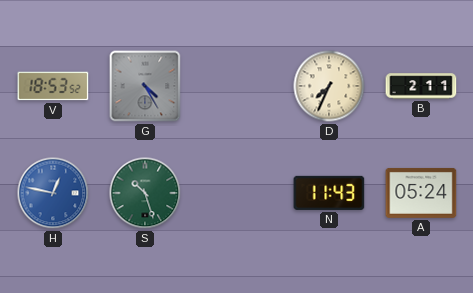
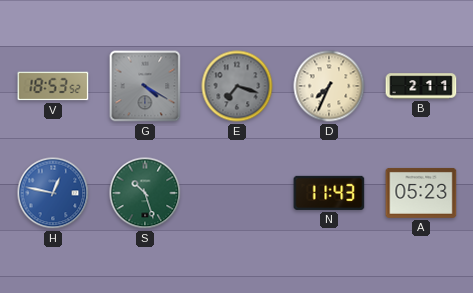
G: 4:25 -> 4:20 (145, 86)
E: none -> 7:18 (237, 86)
A: 05:24 -> 05:23 (421, 193)
